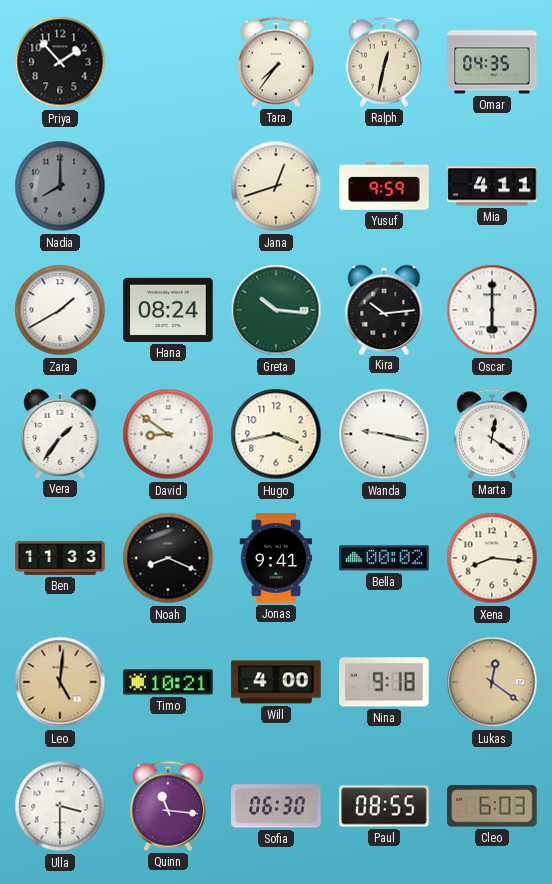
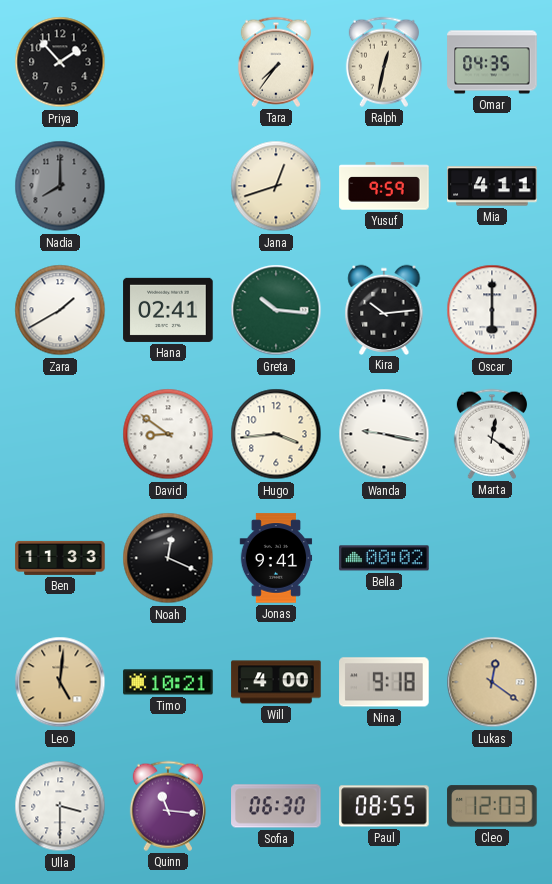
Hana: 08:24 -> 02:41 (168, 310)
Vera: 1:36 -> none (60, 433)
Hugo: 3:43 -> 3:44 (276, 434)
Noah: 8:19 -> 12:19 (168, 558)
Xena: 8:16 -> none (492, 558)
Cleo: 6:03 -> 12:03 (492, 806)
